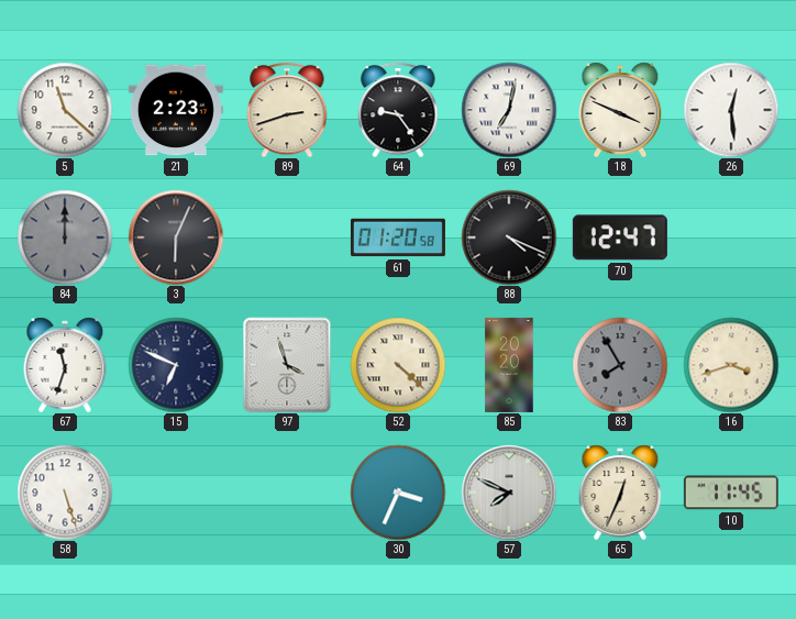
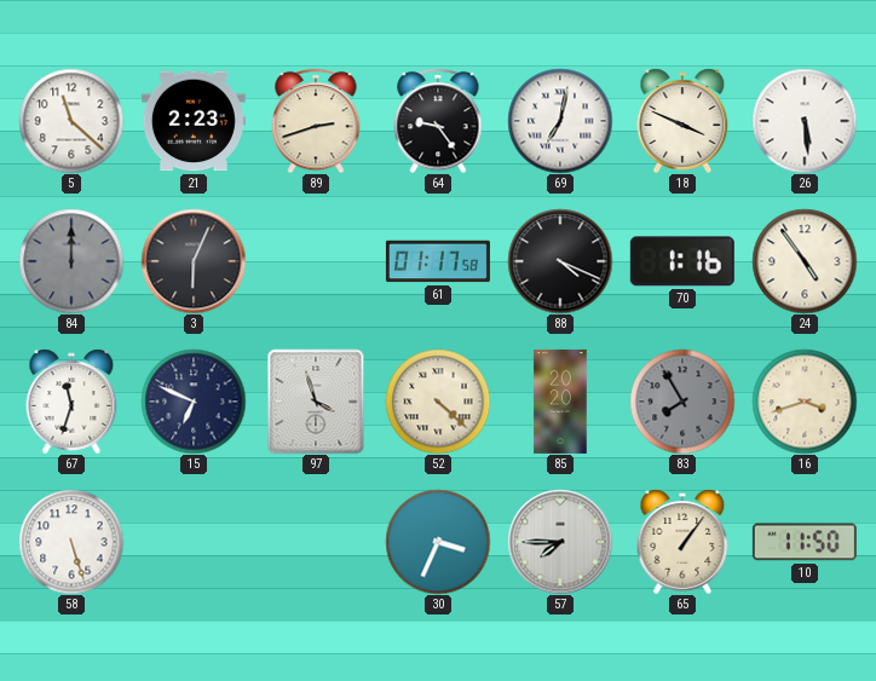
26: 12:29 -> 5:29 (805, 121)
61: 01:20 -> 01:17 (438, 261)
70: 12:47 -> 1:16 (682, 261)
24: none -> 4:54 (805, 261)
57: 7:49 -> 7:45 (560, 542)
65: 12:34 -> 1:06 (682, 542)
10: 11:45 -> 11:50 (805, 542)
